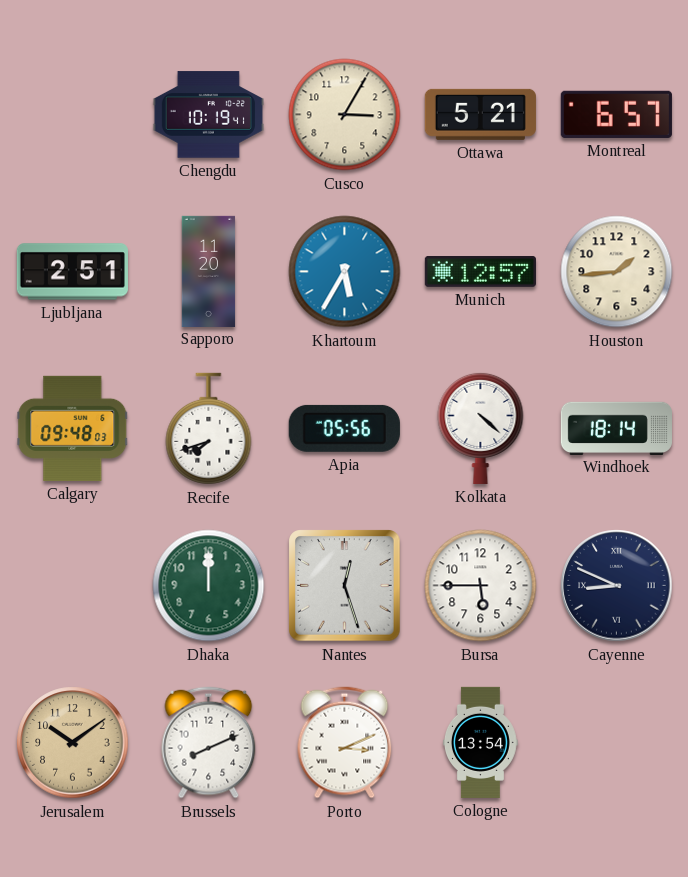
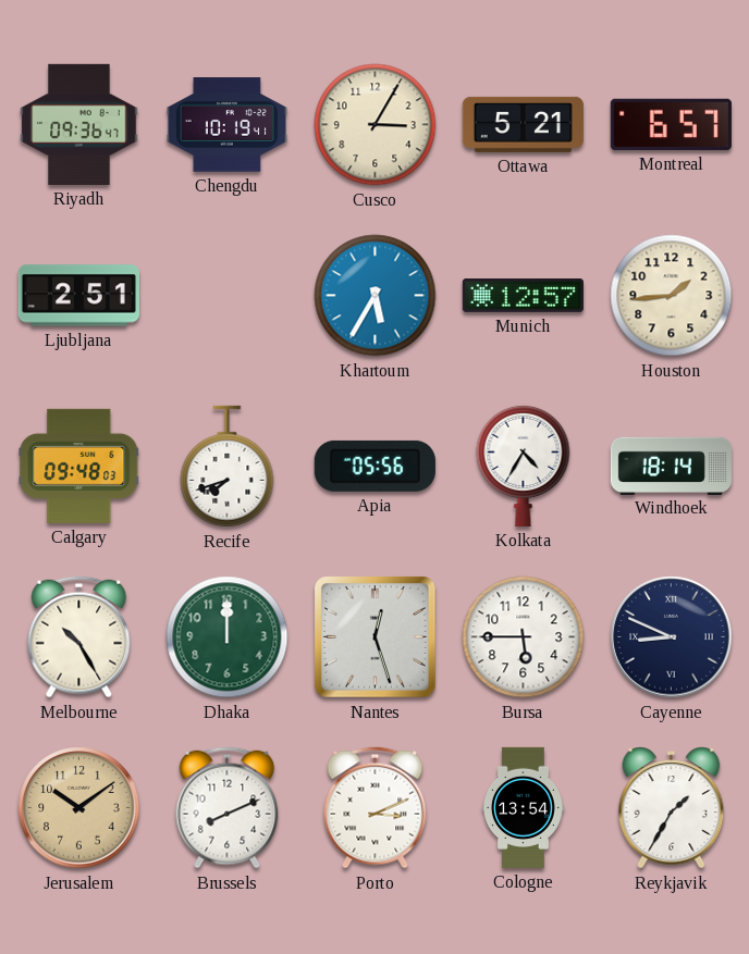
Riyadh: none -> 09:36 (79, 124)
Sapporo: 11:20 -> none (209, 271)
Kolkata: 4:22 -> 4:35 (524, 466)
Melbourne: none -> 10:25 (79, 637)
Reykjavik: none -> 1:35 (672, 808)
